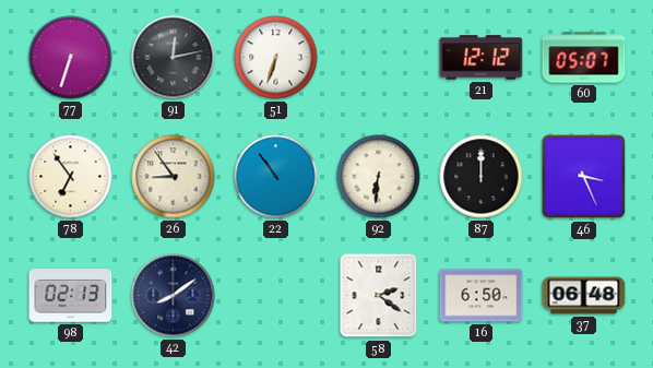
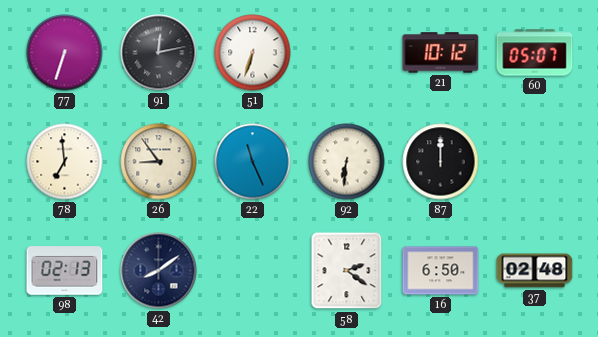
21: 12:12 -> 10:12 (441, 53)
78: 6:54 -> 6:59 (65, 162)
22: 10:54 -> 11:26 (253, 162)
46: 3:26 -> none (584, 177)
37: 06:48 -> 02:48 (535, 271)
